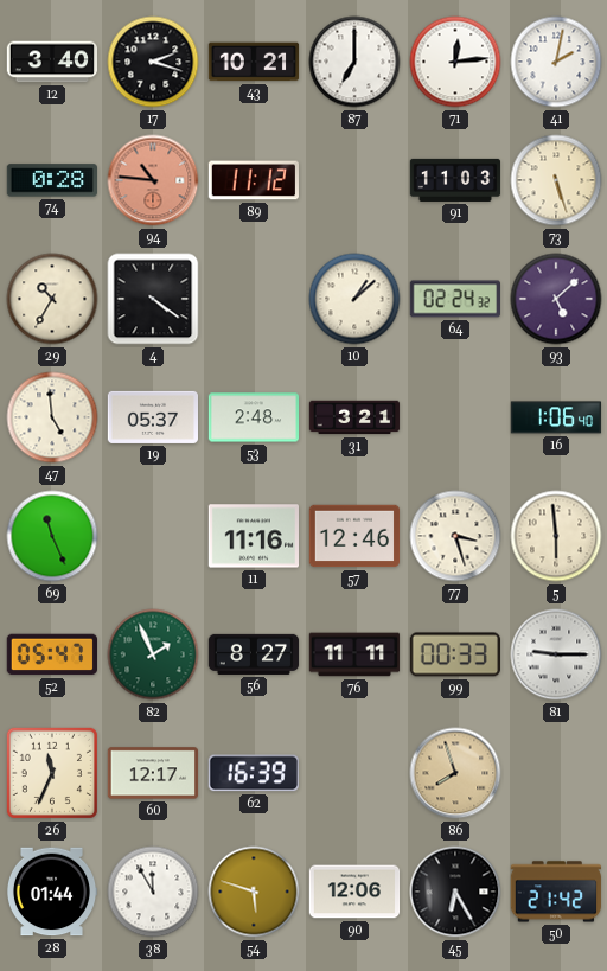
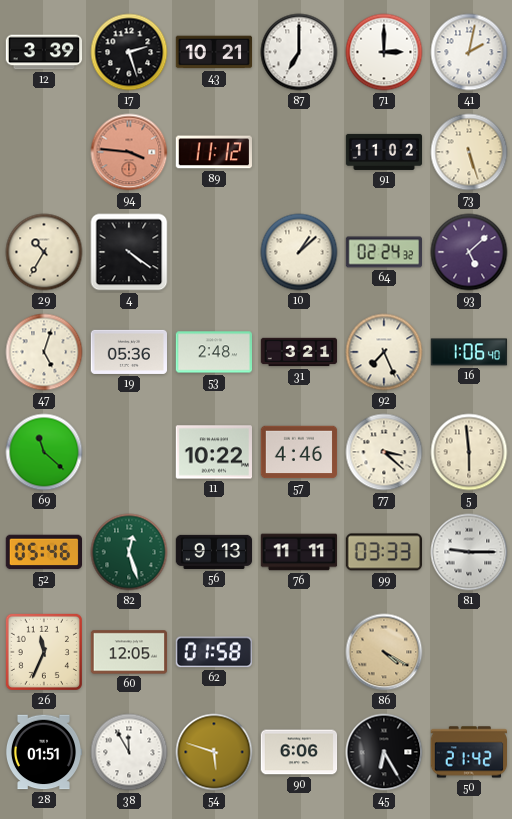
12: 3:40 -> 3:39 (44, 52)
17: 2:18 -> 2:27 (129, 52)
71: 12:14 -> 3:00 (384, 52)
74: 0:28 -> none (51, 180)
94: 10:46 -> 3:46 (129, 152)
91: 11:03 -> 11:02 (384, 152)
47: 4:59 -> 5:03 (44, 352)
19: 05:37 -> 05:36 (128, 352)
92: none -> 7:26 (384, 352)
69: 11:26 -> 11:22 (44, 452)
11: 11:16 -> 10:22 (213, 452)
57: 12:46 -> 4:46 (299, 452)
77: 3:27 -> 3:22 (384, 452)
52: 05:47 -> 05:46 (43, 552)
82: 1:56 -> 12:27 (129, 552)
56: 8:27 -> 9:13 (214, 552)
99: 00:33 -> 03:33 (383, 552)
60: 12:17 -> 12:05 (129, 652)
62: 16:39 -> 01:58 (214, 652)
86: 7:57 -> 4:20 (384, 652)
28: 01:44 -> 01:51 (44, 752)
90: 12:06 -> 6:06 (299, 752)
